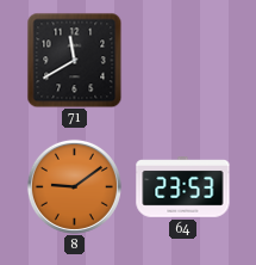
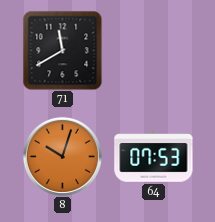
8: 9:09 -> 10:03 (62, 156)
64: 23:53 -> 07:53 (154, 157)
